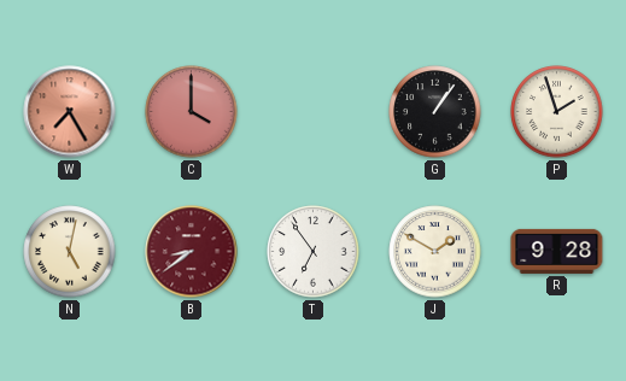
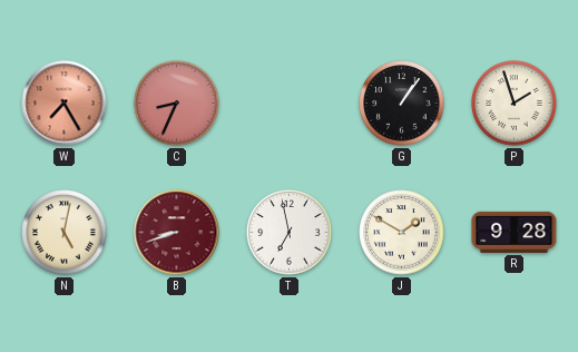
C: 4:00 -> 8:34 (177, 104)
B: 8:39 -> 8:42 (177, 233)
T: 6:54 -> 6:58 (290, 233)
